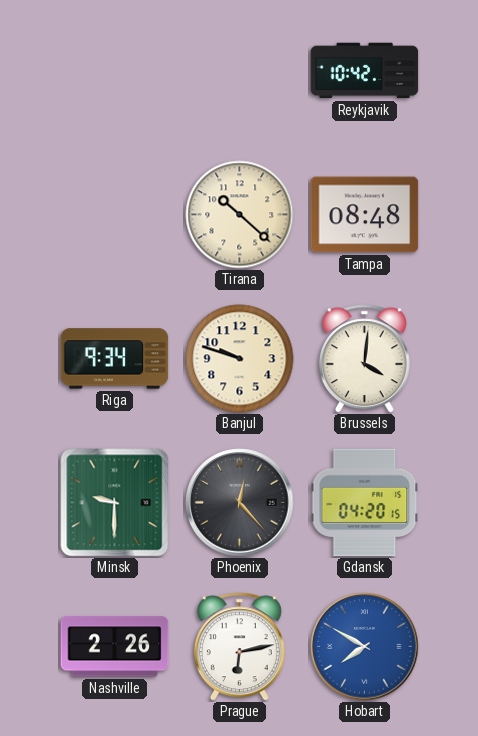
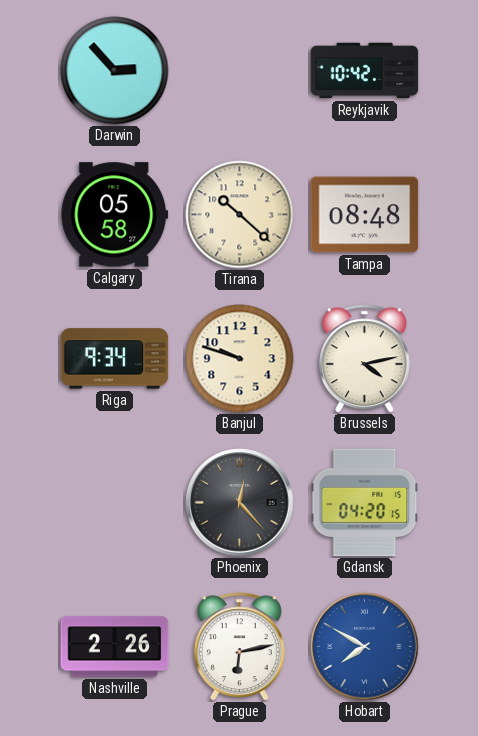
Darwin: none -> 2:53 (115, 71)
Calgary: none -> 05:58 (115, 215)
Brussels: 4:01 -> 4:13 (364, 359)
Minsk: 9:30 -> none (115, 503)
